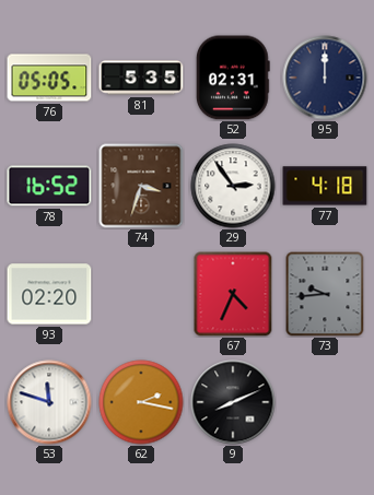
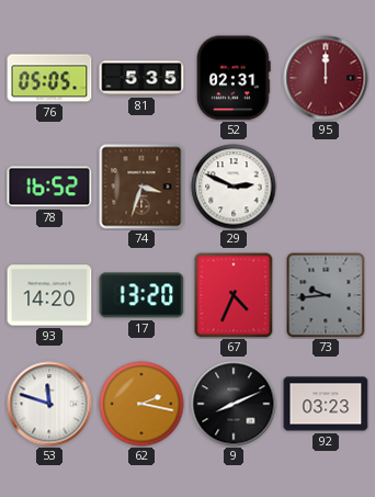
95 dial: navy -> burgundy (326, 78)
29: 2:54 -> 2:49 (234, 187)
77: 4:18 -> none (325, 186)
93: 02:20 -> 14:20 (49, 295)
17: none -> 13:20 (141, 295)
92: none -> 03:23 (326, 404)
